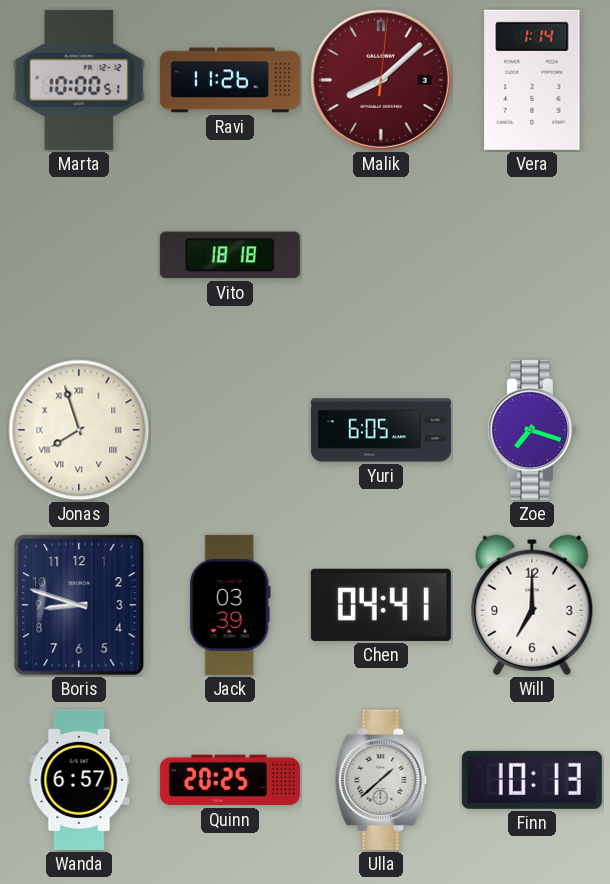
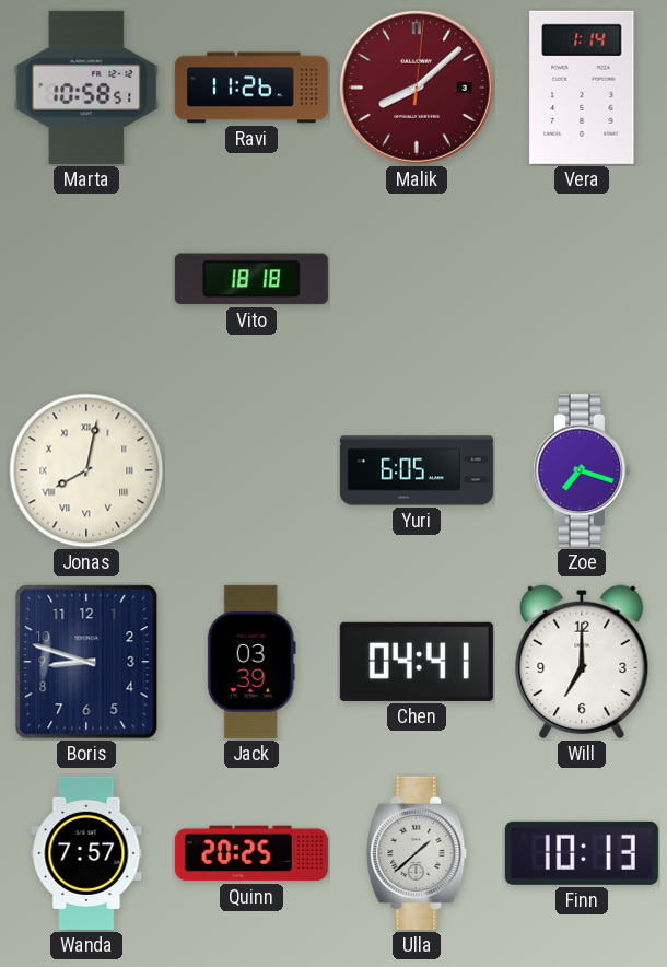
Marta: 10:00 -> 10:58 (86, 88)
Jonas: 7:57 -> 8:02 (86, 470)
Wanda: 6:57 -> 7:57 (86, 853)
